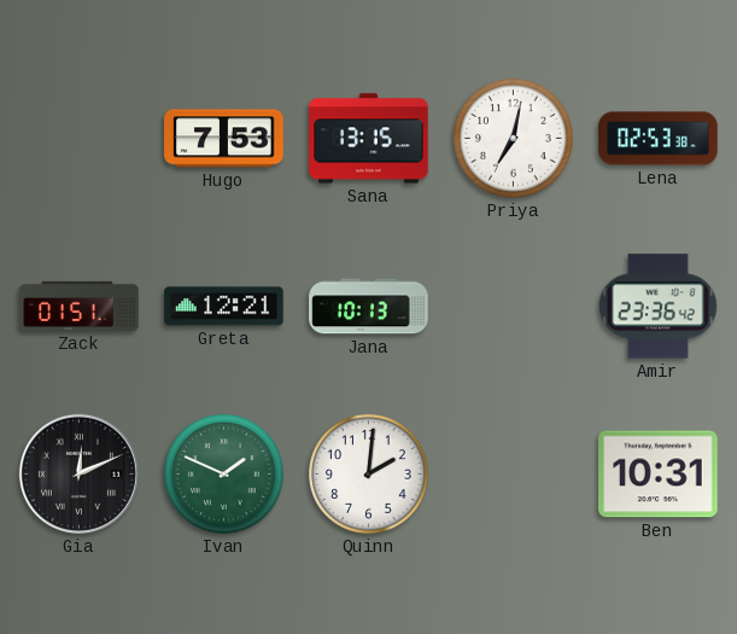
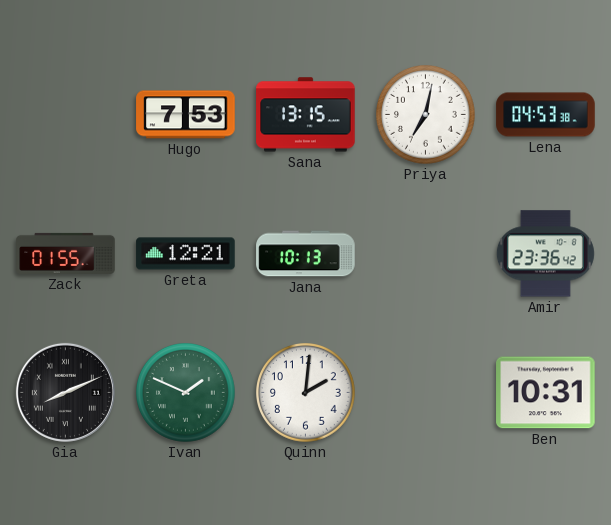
Lena: 02:53 -> 04:53 (546, 115)
Zack: 01:51 -> 01:55 (66, 253)
Gia: 12:11 -> 8:11 (65, 392)
